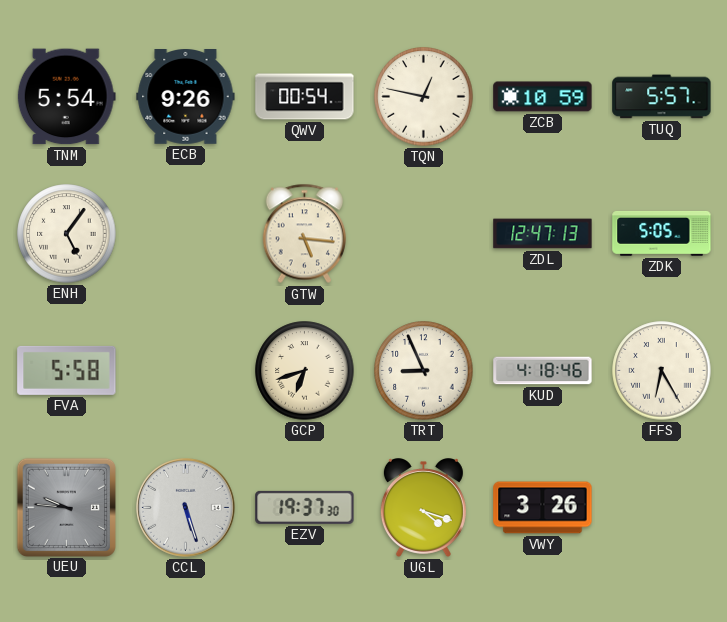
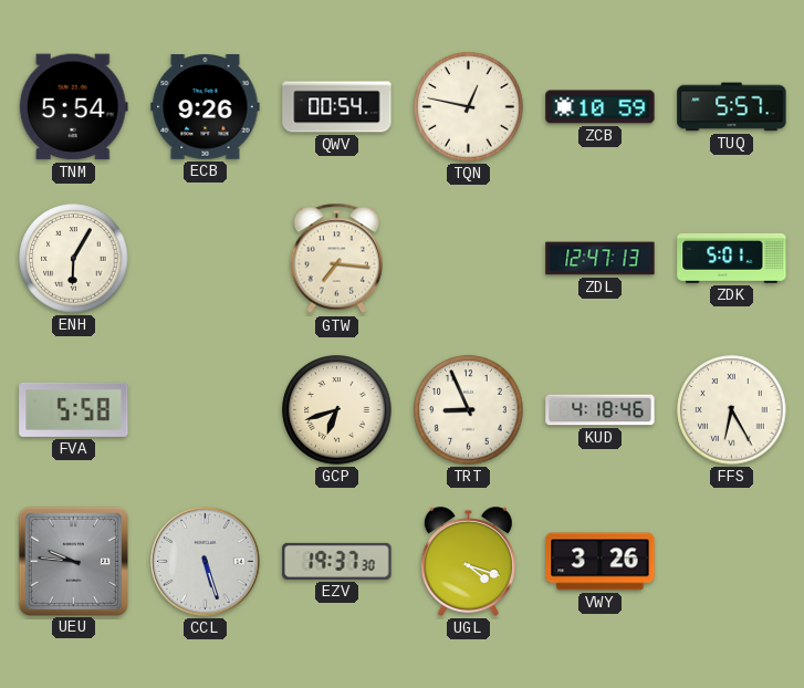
ENH: 5:06 -> 6:05 (74, 259)
GTW: 5:16 -> 7:16 (336, 259)
ZDK: 5:05 -> 5:01 (732, 258)
